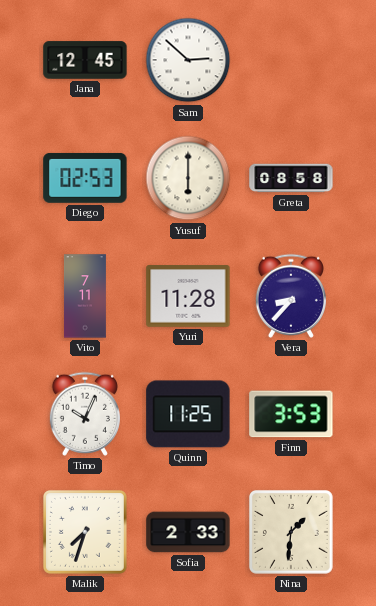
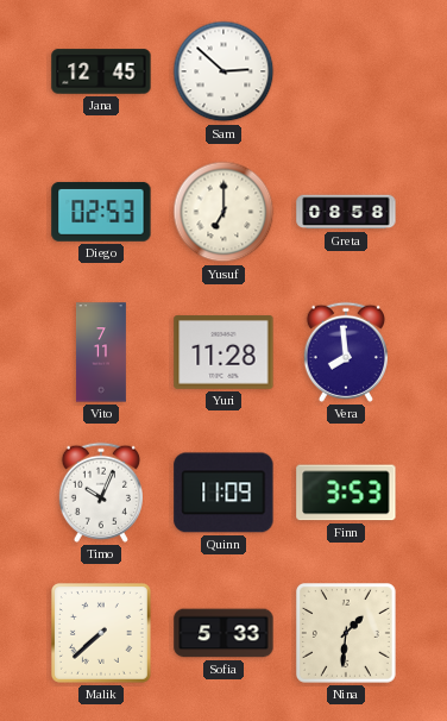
Yusuf: 6:00 -> 7:00 (223, 212)
Vera: 8:37 -> 7:59 (346, 352)
Quinn: 11:25 -> 11:09 (223, 493)
Malik: 7:33 -> 7:38 (101, 633)
Sofia: 2:33 -> 5:33 (223, 633)
